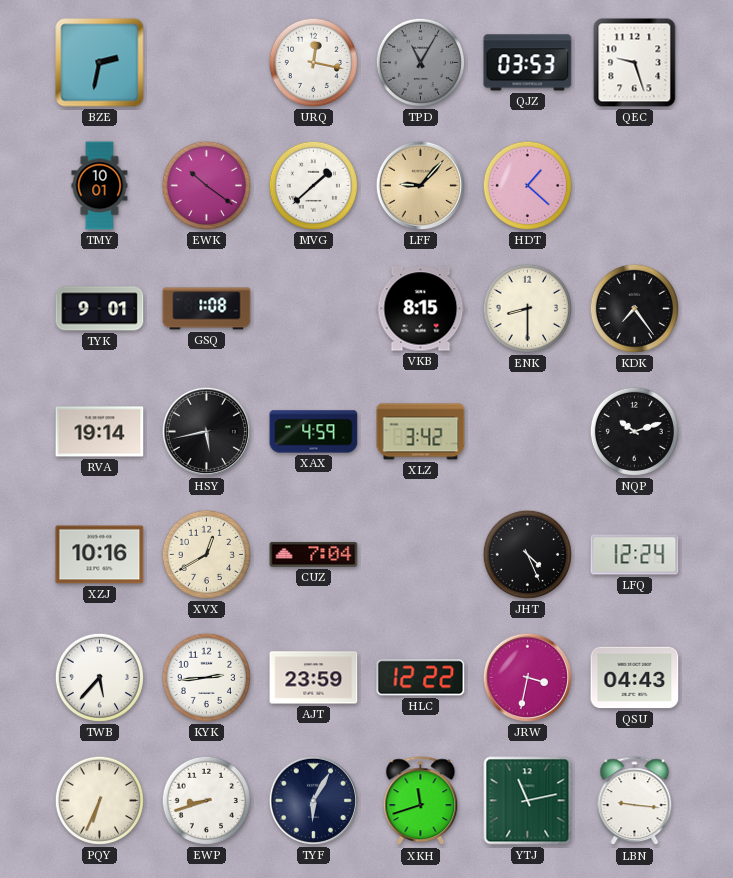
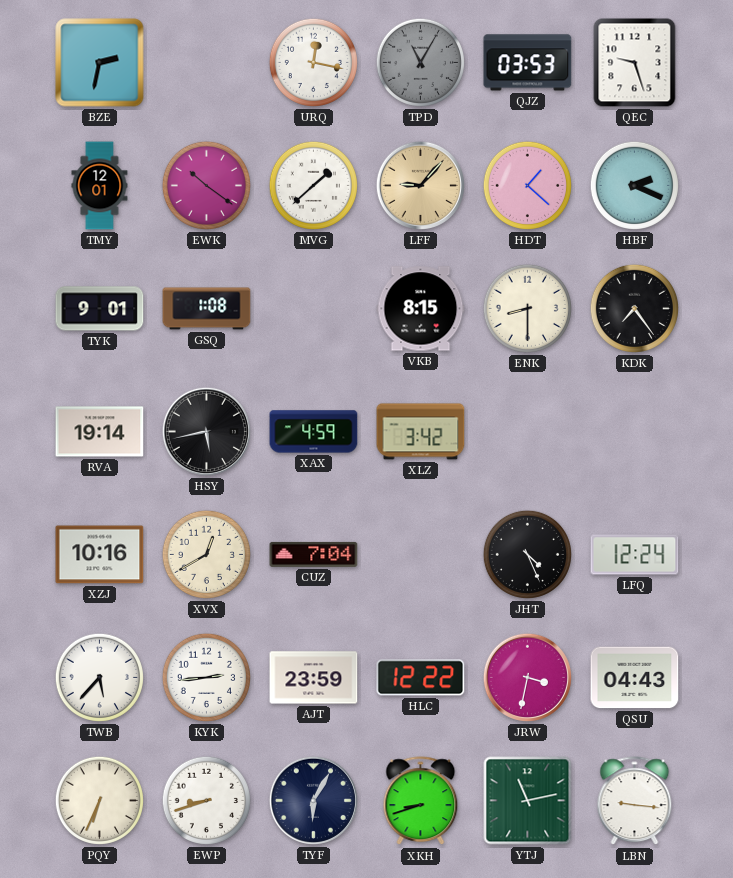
TMY: 10:01 -> 12:01 (100, 186)
HBF: none -> 2:19 (634, 185)
NQP: 10:12 -> none (634, 431)
XKH: 11:42 -> 8:42 (421, 801)
